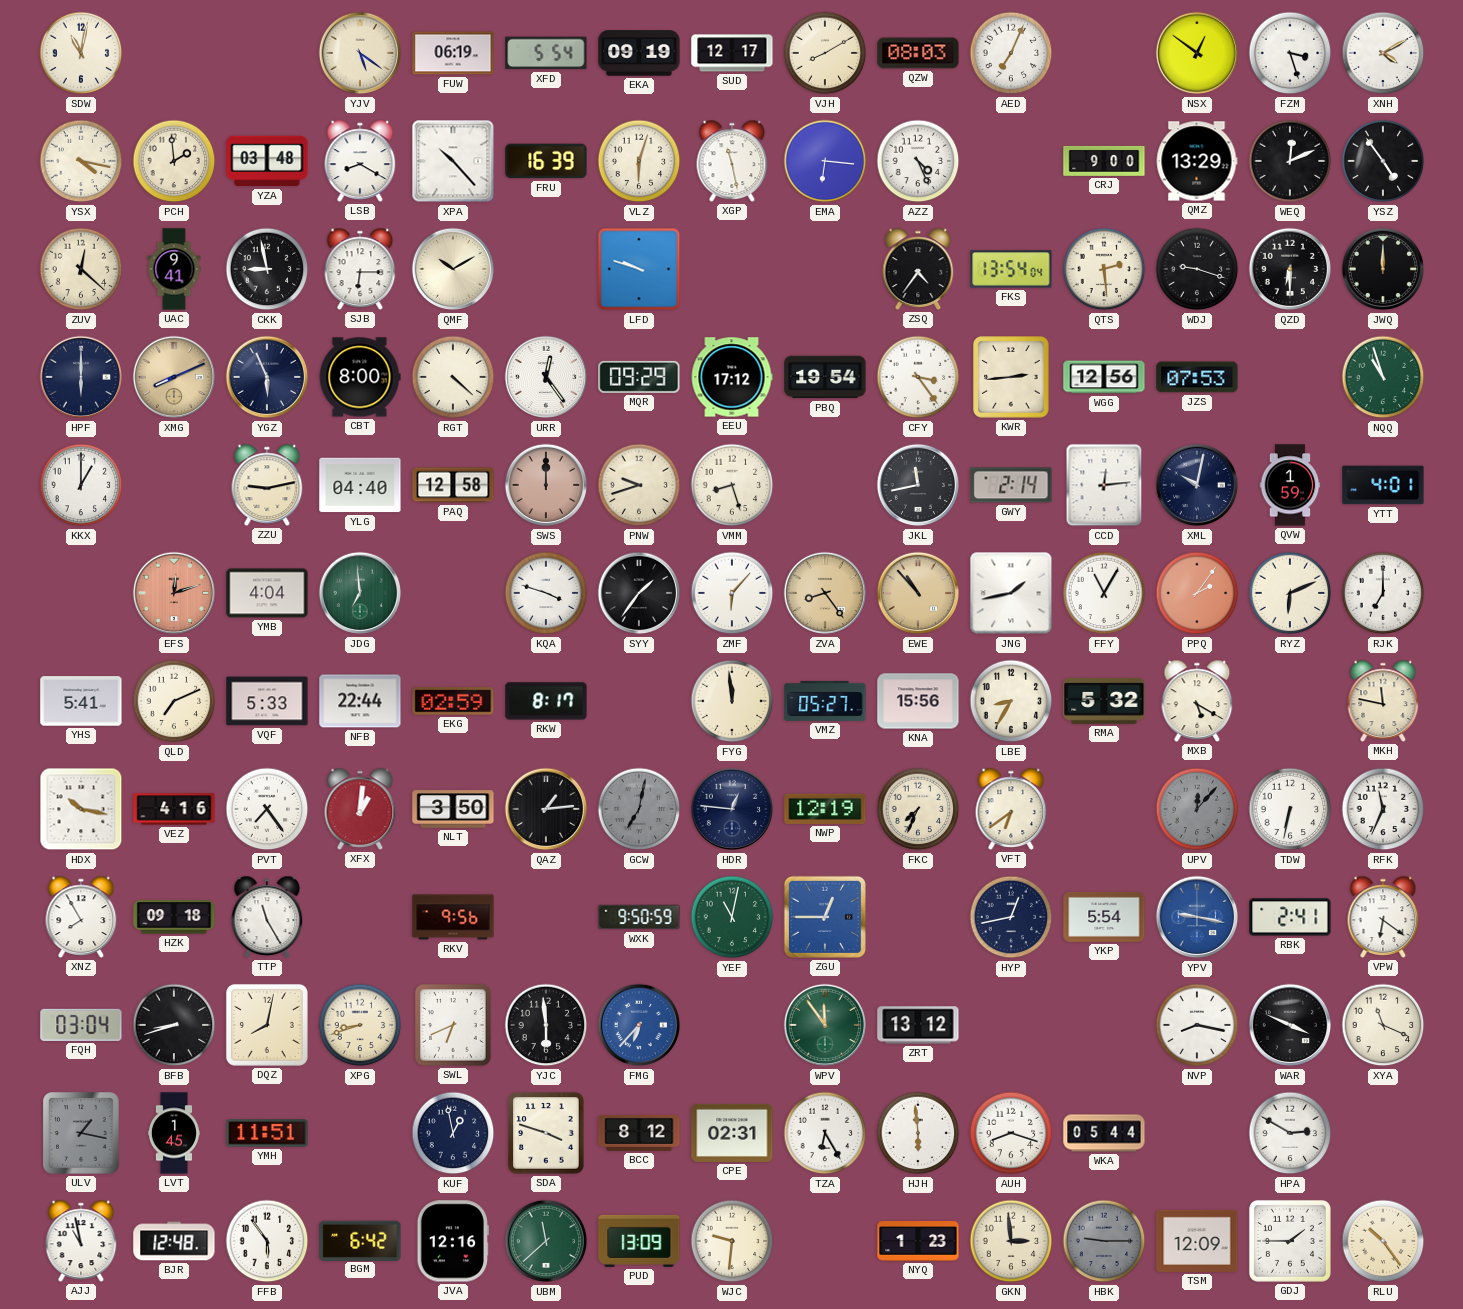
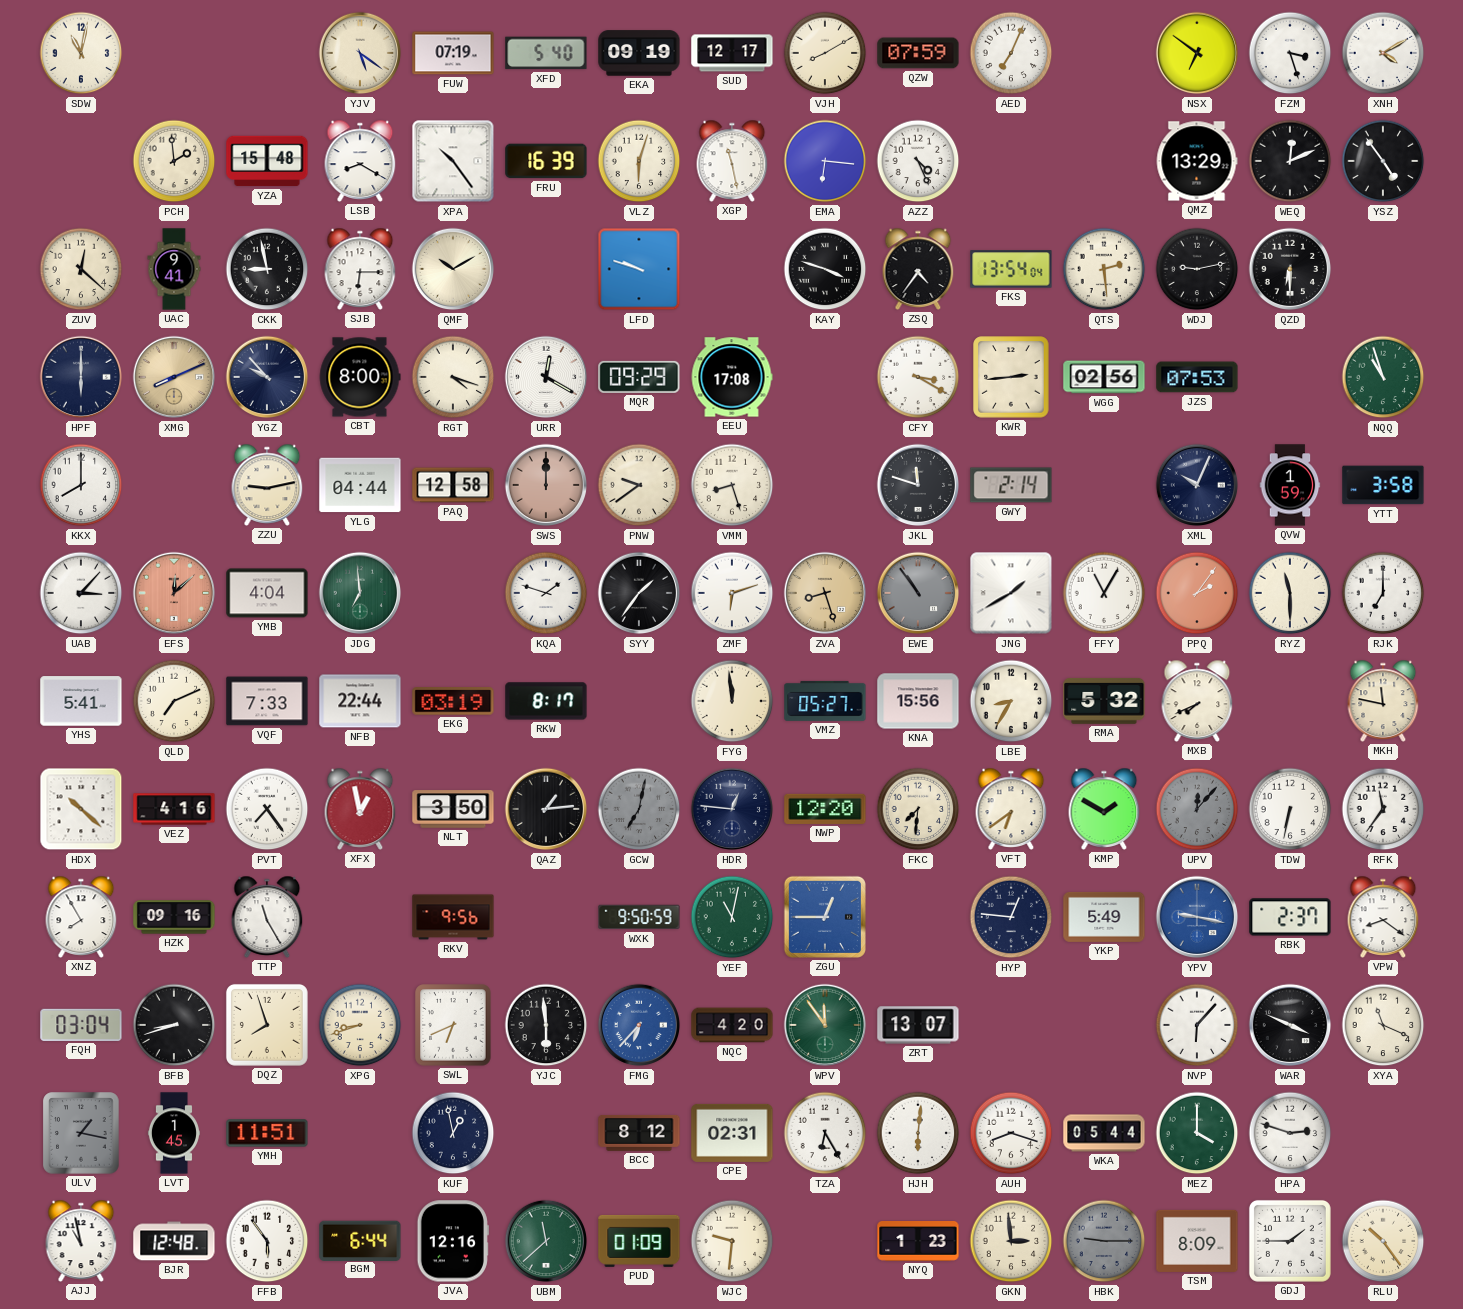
FUW: 06:19 -> 07:19 (453, 53)
XFD: 5:54 -> 5:40 (546, 53)
QZW: 08:03 -> 07:59 (918, 53)
NSX: 12:51 -> 6:51 (1197, 53)
YSX: 4:17 -> none (81, 161)
YZA: 03:48 -> 15:48 (267, 161)
XPA: 10:23 -> 10:24 (453, 161)
CRJ: 9:00 -> none (1104, 161)
KAY: none -> 3:48 (825, 269)
WDJ: 9:18 -> 9:13 (1197, 269)
JWQ: 12:00 -> none (1383, 269)
YGZ: 5:56 -> 9:53 (267, 377)
RGT: 4:22 -> 4:18 (453, 377)
URR: 12:24 -> 12:20 (546, 377)
EEU: 17:12 -> 17:08 (732, 377)
PBQ: 19:54 -> none (825, 377)
CFY: 3:24 -> 3:20 (918, 377)
WGG: 12:56 -> 02:56 (1104, 377)
KKX: 1:00 -> 8:00 (81, 485)
YLG: 04:40 -> 04:44 (360, 485)
PNW: 9:42 -> 9:39 (639, 485)
JKL: 11:43 -> 11:48 (918, 485)
CCD: 12:14 -> none (1104, 485)
XML: 10:02 -> 10:04 (1197, 485)
YTT: 4:01 -> 3:58 (1383, 485)
UAB: none -> 3:07 (81, 593)
EFS: 12:12 -> 12:08 (174, 593)
KQA: 3:48 -> 1:48 (546, 593)
ZMF: 6:07 -> 6:12 (732, 593)
ZVA: 8:24 -> 8:27 (825, 593)
EWE: 10:53 -> 10:54 (918, 593)
EWE dial: champagne -> grey (918, 593)
JNG: 1:43 -> 1:40 (1011, 593)
RYZ: 6:11 -> 11:30 (1290, 593)
VQF: 5:33 -> 7:33 (267, 701)
EKG: 02:59 -> 03:19 (453, 701)
MXB: 5:20 -> 7:41 (1197, 701)
HDX: 10:17 -> 10:22 (81, 809)
XFX: 1:01 -> 12:58 (360, 809)
NWP: 12:19 -> 12:20 (825, 809)
FKC: 7:34 -> 7:31 (918, 809)
KMP: none -> 1:50 (1104, 809)
RFK: 11:34 -> 11:36 (1383, 809)
HZK: 09:18 -> 09:16 (174, 917)
HYP: 12:43 -> 12:46 (1011, 917)
YKP: 5:54 -> 5:49 (1104, 917)
RBK: 2:41 -> 2:37 (1290, 917)
VPW: 6:21 -> 8:21 (1383, 917)
DQZ: 8:02 -> 7:57 (267, 1025)
NQC: none -> 4:20 (732, 1025)
ZRT: 13:12 -> 13:07 (918, 1025)
NVP: 8:17 -> 6:07 (1197, 1025)
SDA: 3:48 -> none (546, 1133)
HJH: 5:59 -> 6:01 (918, 1133)
MEZ: none -> 4:00 (1197, 1133)
HPA: 2:50 -> 2:48 (1290, 1133)
BGM: 6:42 -> 6:44 (360, 1240)
PUD: 13:09 -> 01:09 (639, 1241)
TSM: 12:09 -> 8:09 (1197, 1241)
